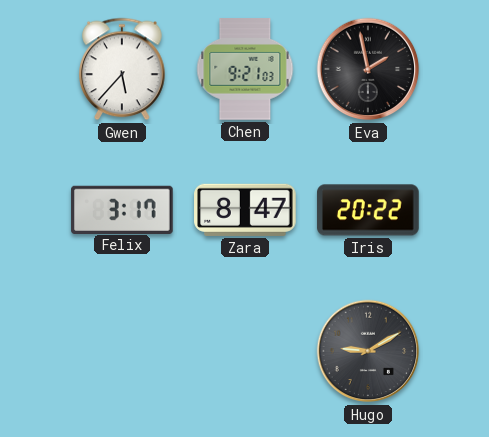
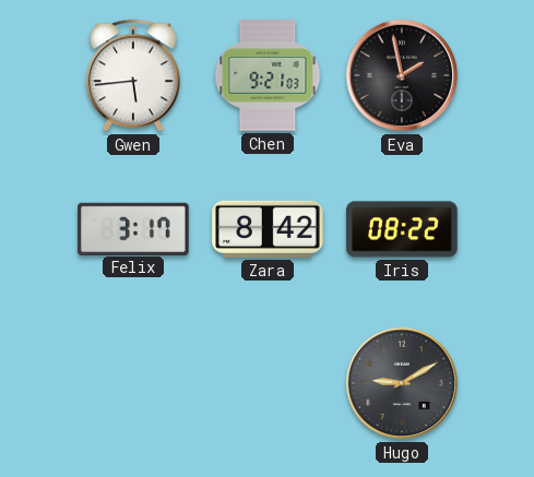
Gwen: 5:37 -> 5:44 (133, 75)
Zara: 8:47 -> 8:42 (268, 229)
Iris: 20:22 -> 08:22 (402, 229)
